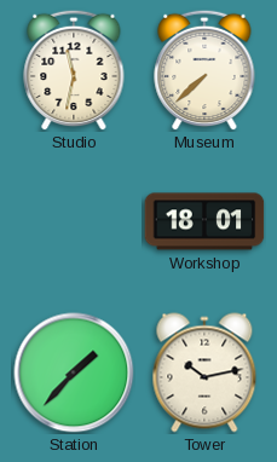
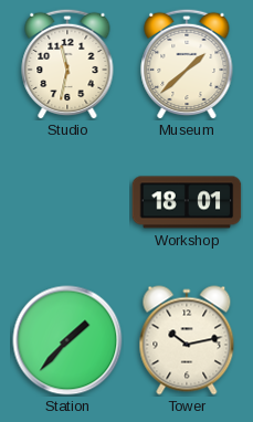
Museum: 7:38 -> 1:38 (187, 64)
